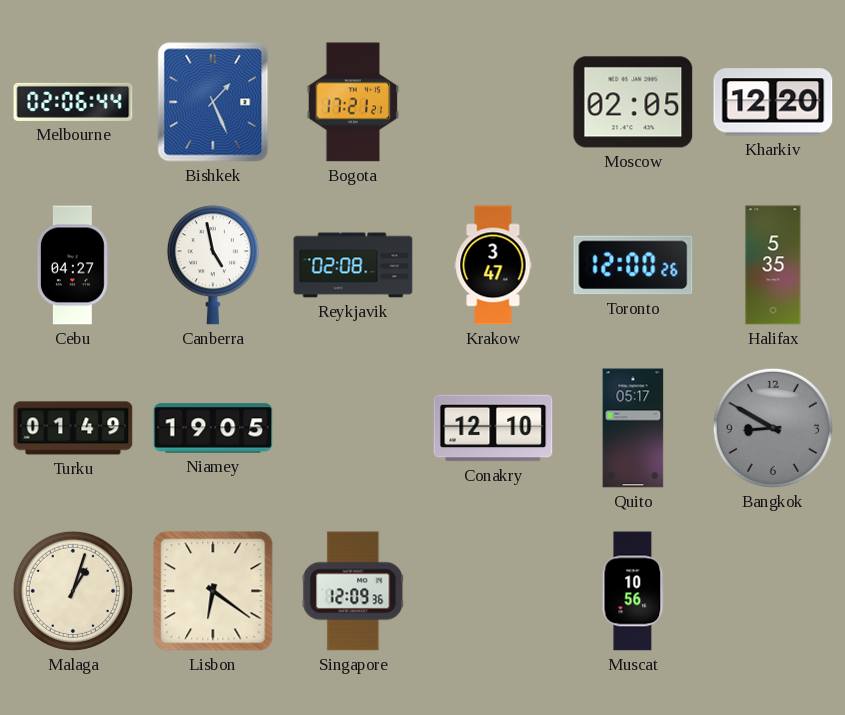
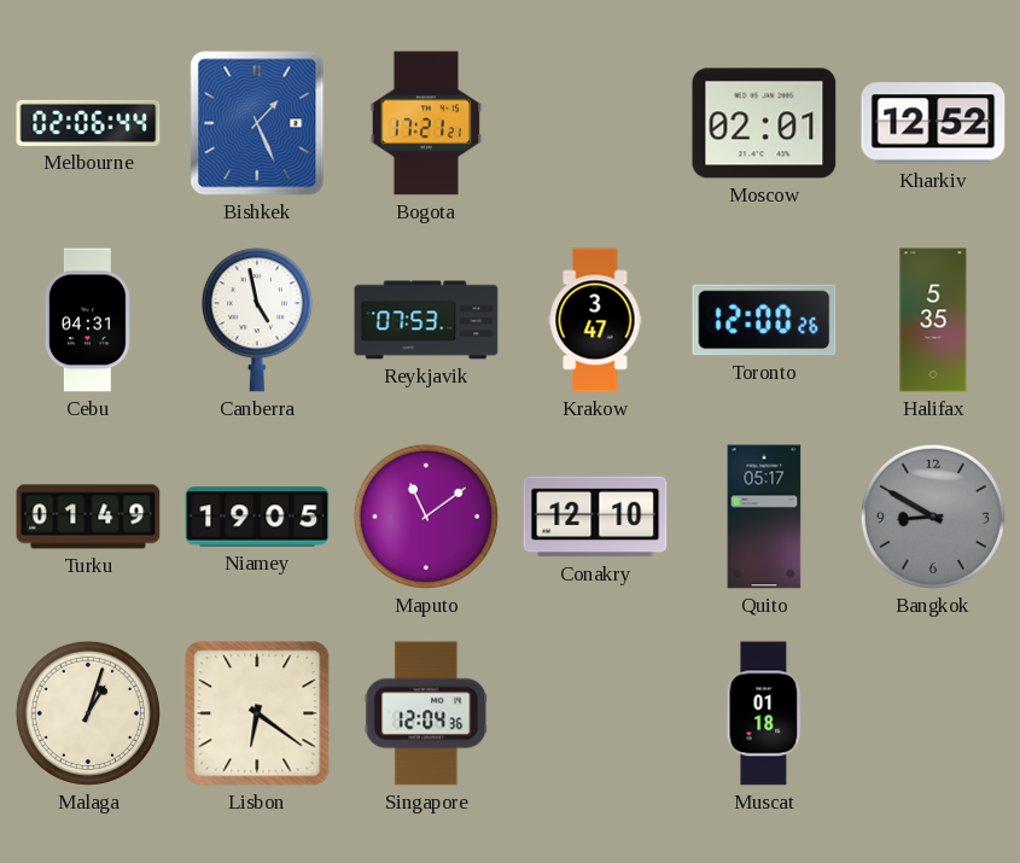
Moscow: 02:05 -> 02:01 (764, 123)
Kharkiv: 12:20 -> 12:52 (933, 123)
Cebu: 04:27 -> 04:31 (88, 320)
Reykjavik: 02:08 -> 07:53 (426, 320)
Maputo: none -> 11:09 (426, 517)
Singapore: 12:09 -> 12:04 (426, 713)
Muscat: 10:56 -> 01:18 (764, 713)
